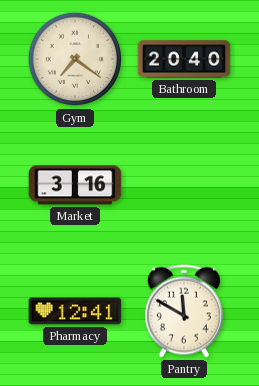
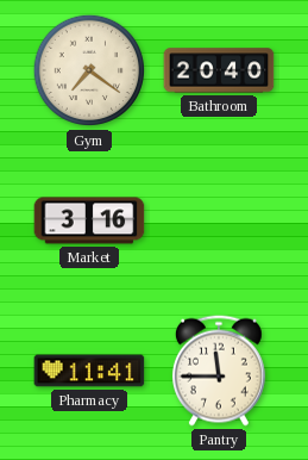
Pharmacy: 12:41 -> 11:41 (89, 371)
Pantry: 11:50 -> 11:45 (219, 371)
